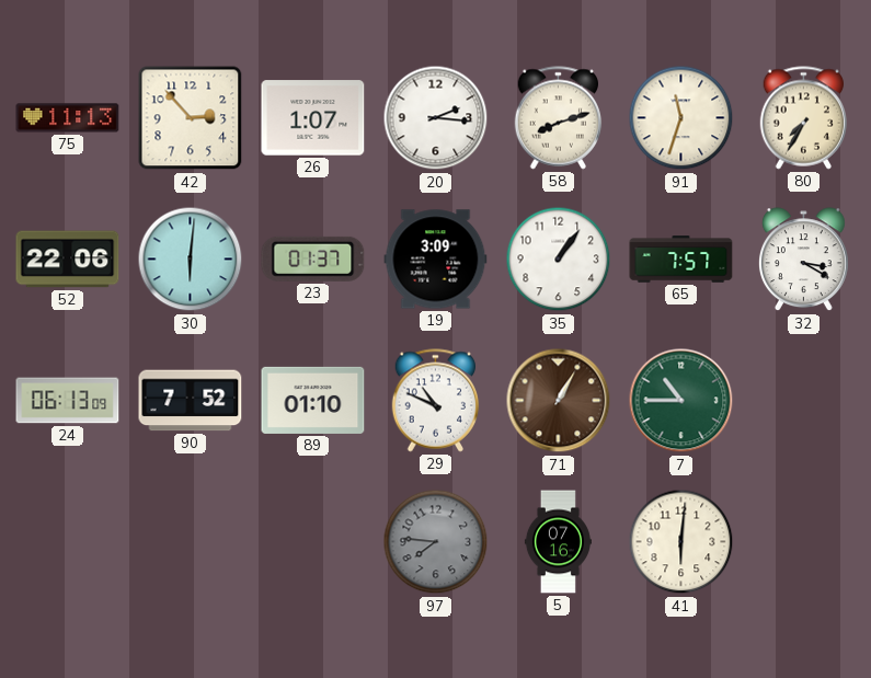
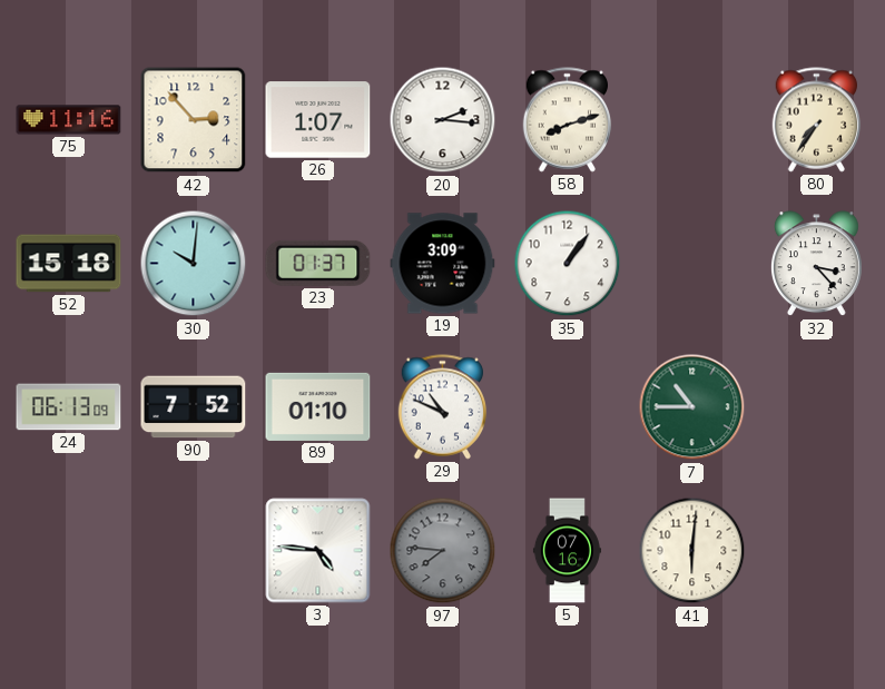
75: 11:13 -> 11:16 (69, 120)
91: 11:33 -> none (681, 118)
80: 7:35 -> 7:36 (817, 120)
52: 22:06 -> 15:18 (69, 264)
30: 6:01 -> 10:01 (194, 264)
65: 7:57 -> none (681, 260)
32: 3:20 -> 3:23 (816, 264)
71: 1:05 -> none (559, 401)
3: none -> 4:46 (318, 551)
